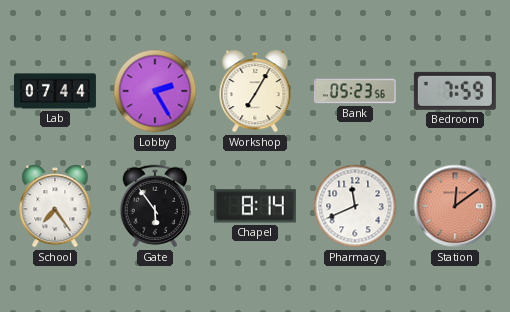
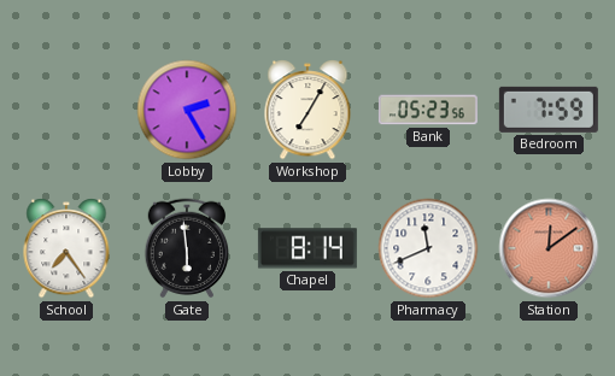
Lab: 07:44 -> none (55, 91)
Gate: 5:54 -> 5:59 (187, 248)
